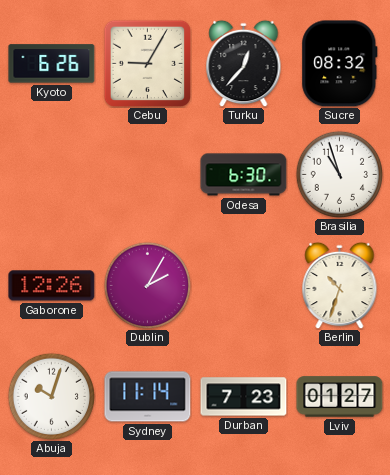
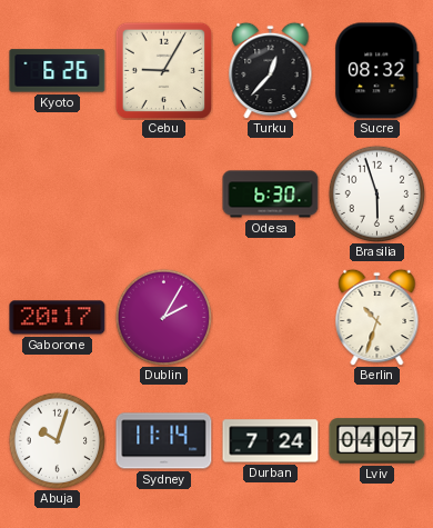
Brasilia: 10:57 -> 5:57 (376, 193)
Gaborone: 12:26 -> 20:17 (58, 318)
Durban: 7:23 -> 7:24 (271, 441)
Lviv: 01:27 -> 04:07 (377, 441)
